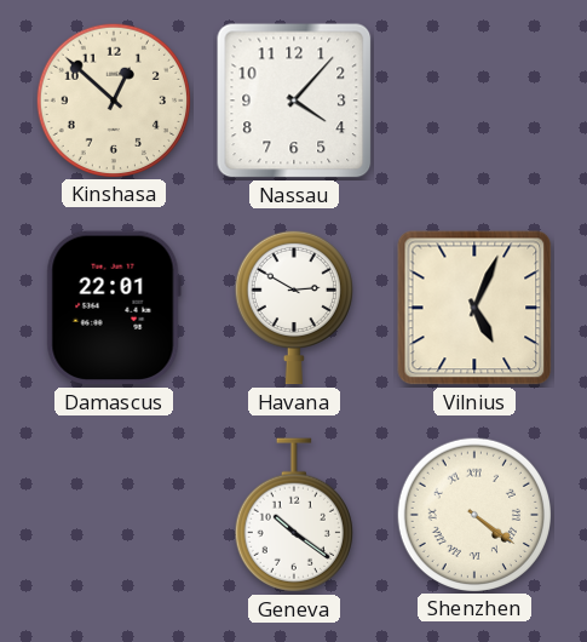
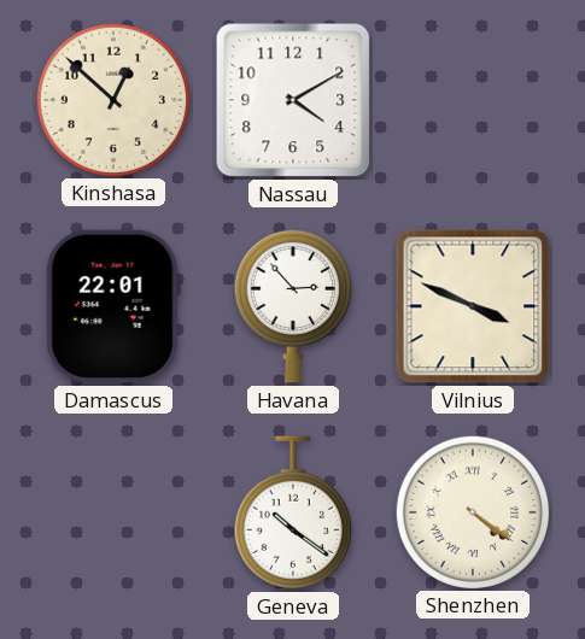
Nassau: 4:07 -> 4:10 (293, 100)
Havana: 2:50 -> 2:53 (293, 306)
Vilnius: 5:04 -> 3:49 (473, 306)
